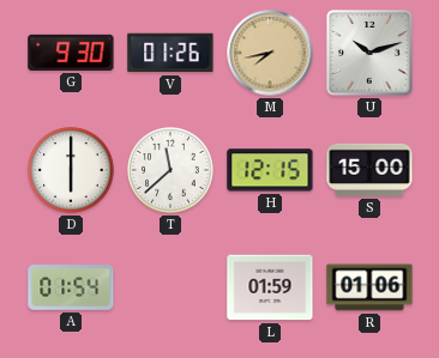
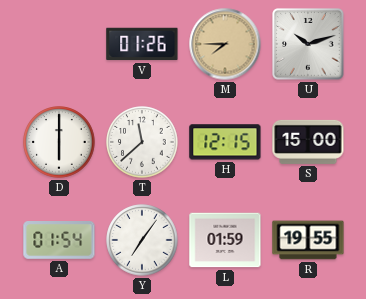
G: 9:30 -> none (71, 53)
M: 7:43 -> 7:45 (225, 44)
Y: none -> 7:06 (142, 240)
R: 01:06 -> 19:55 (308, 240)
